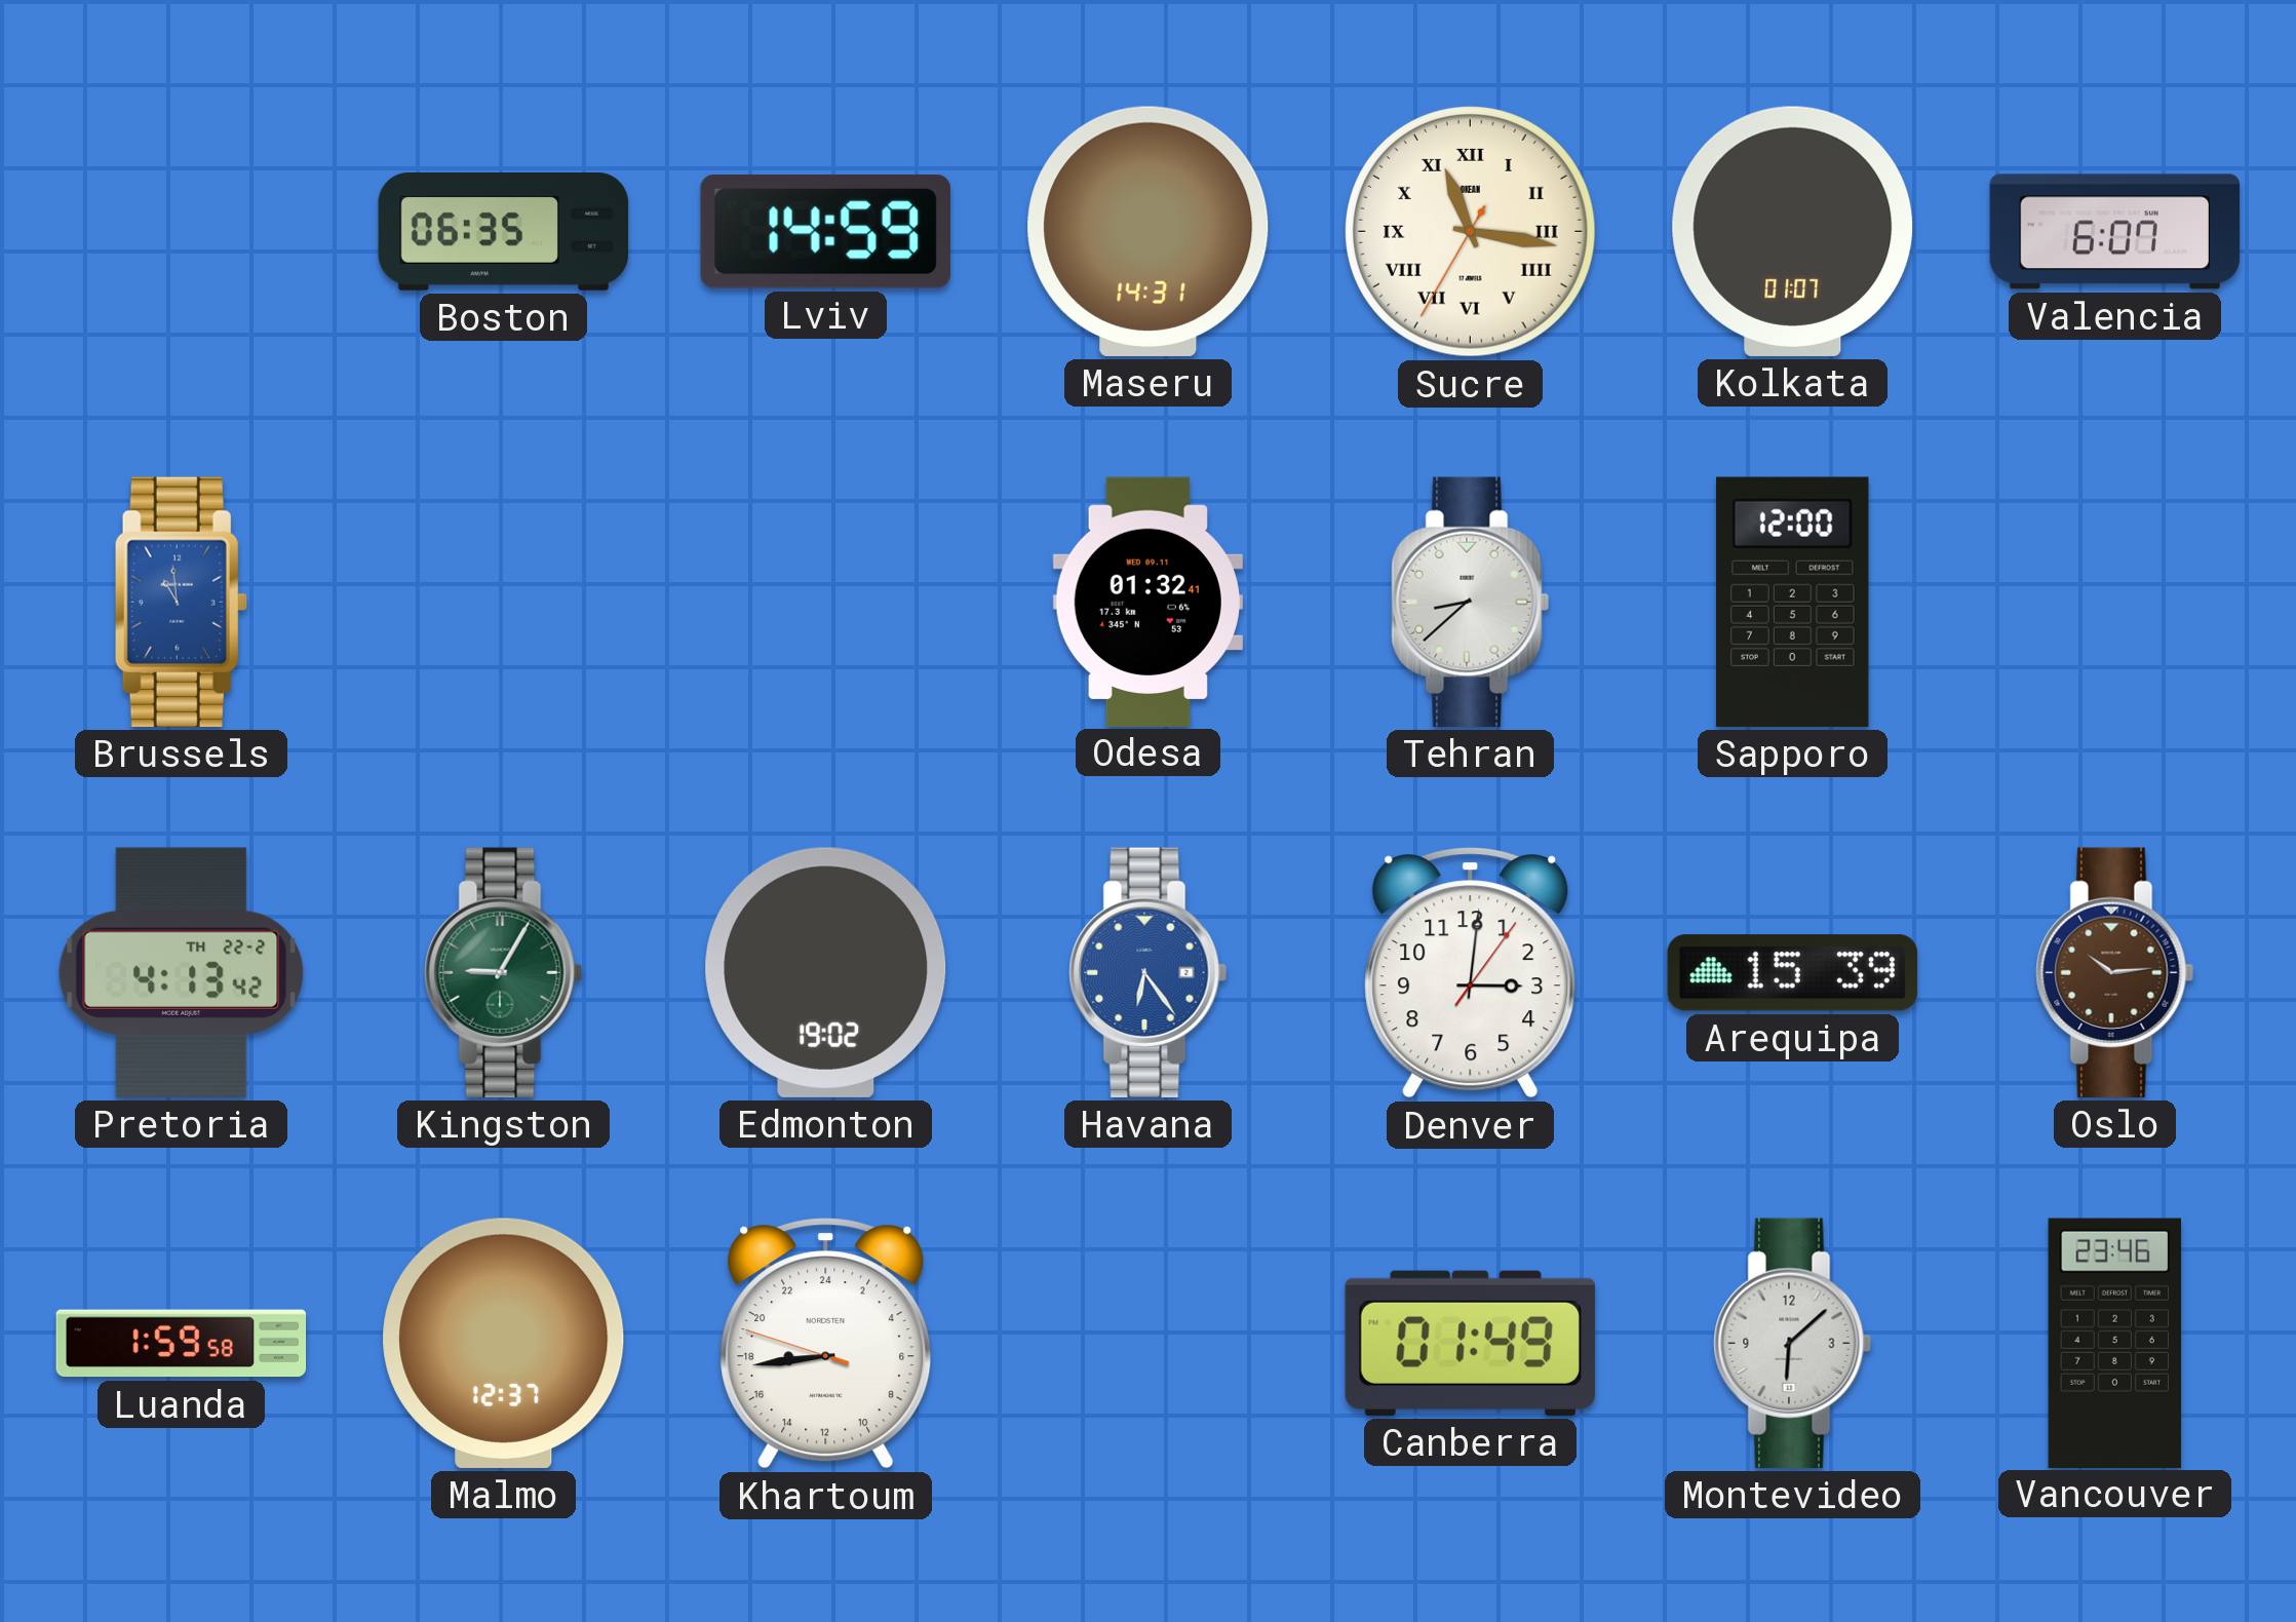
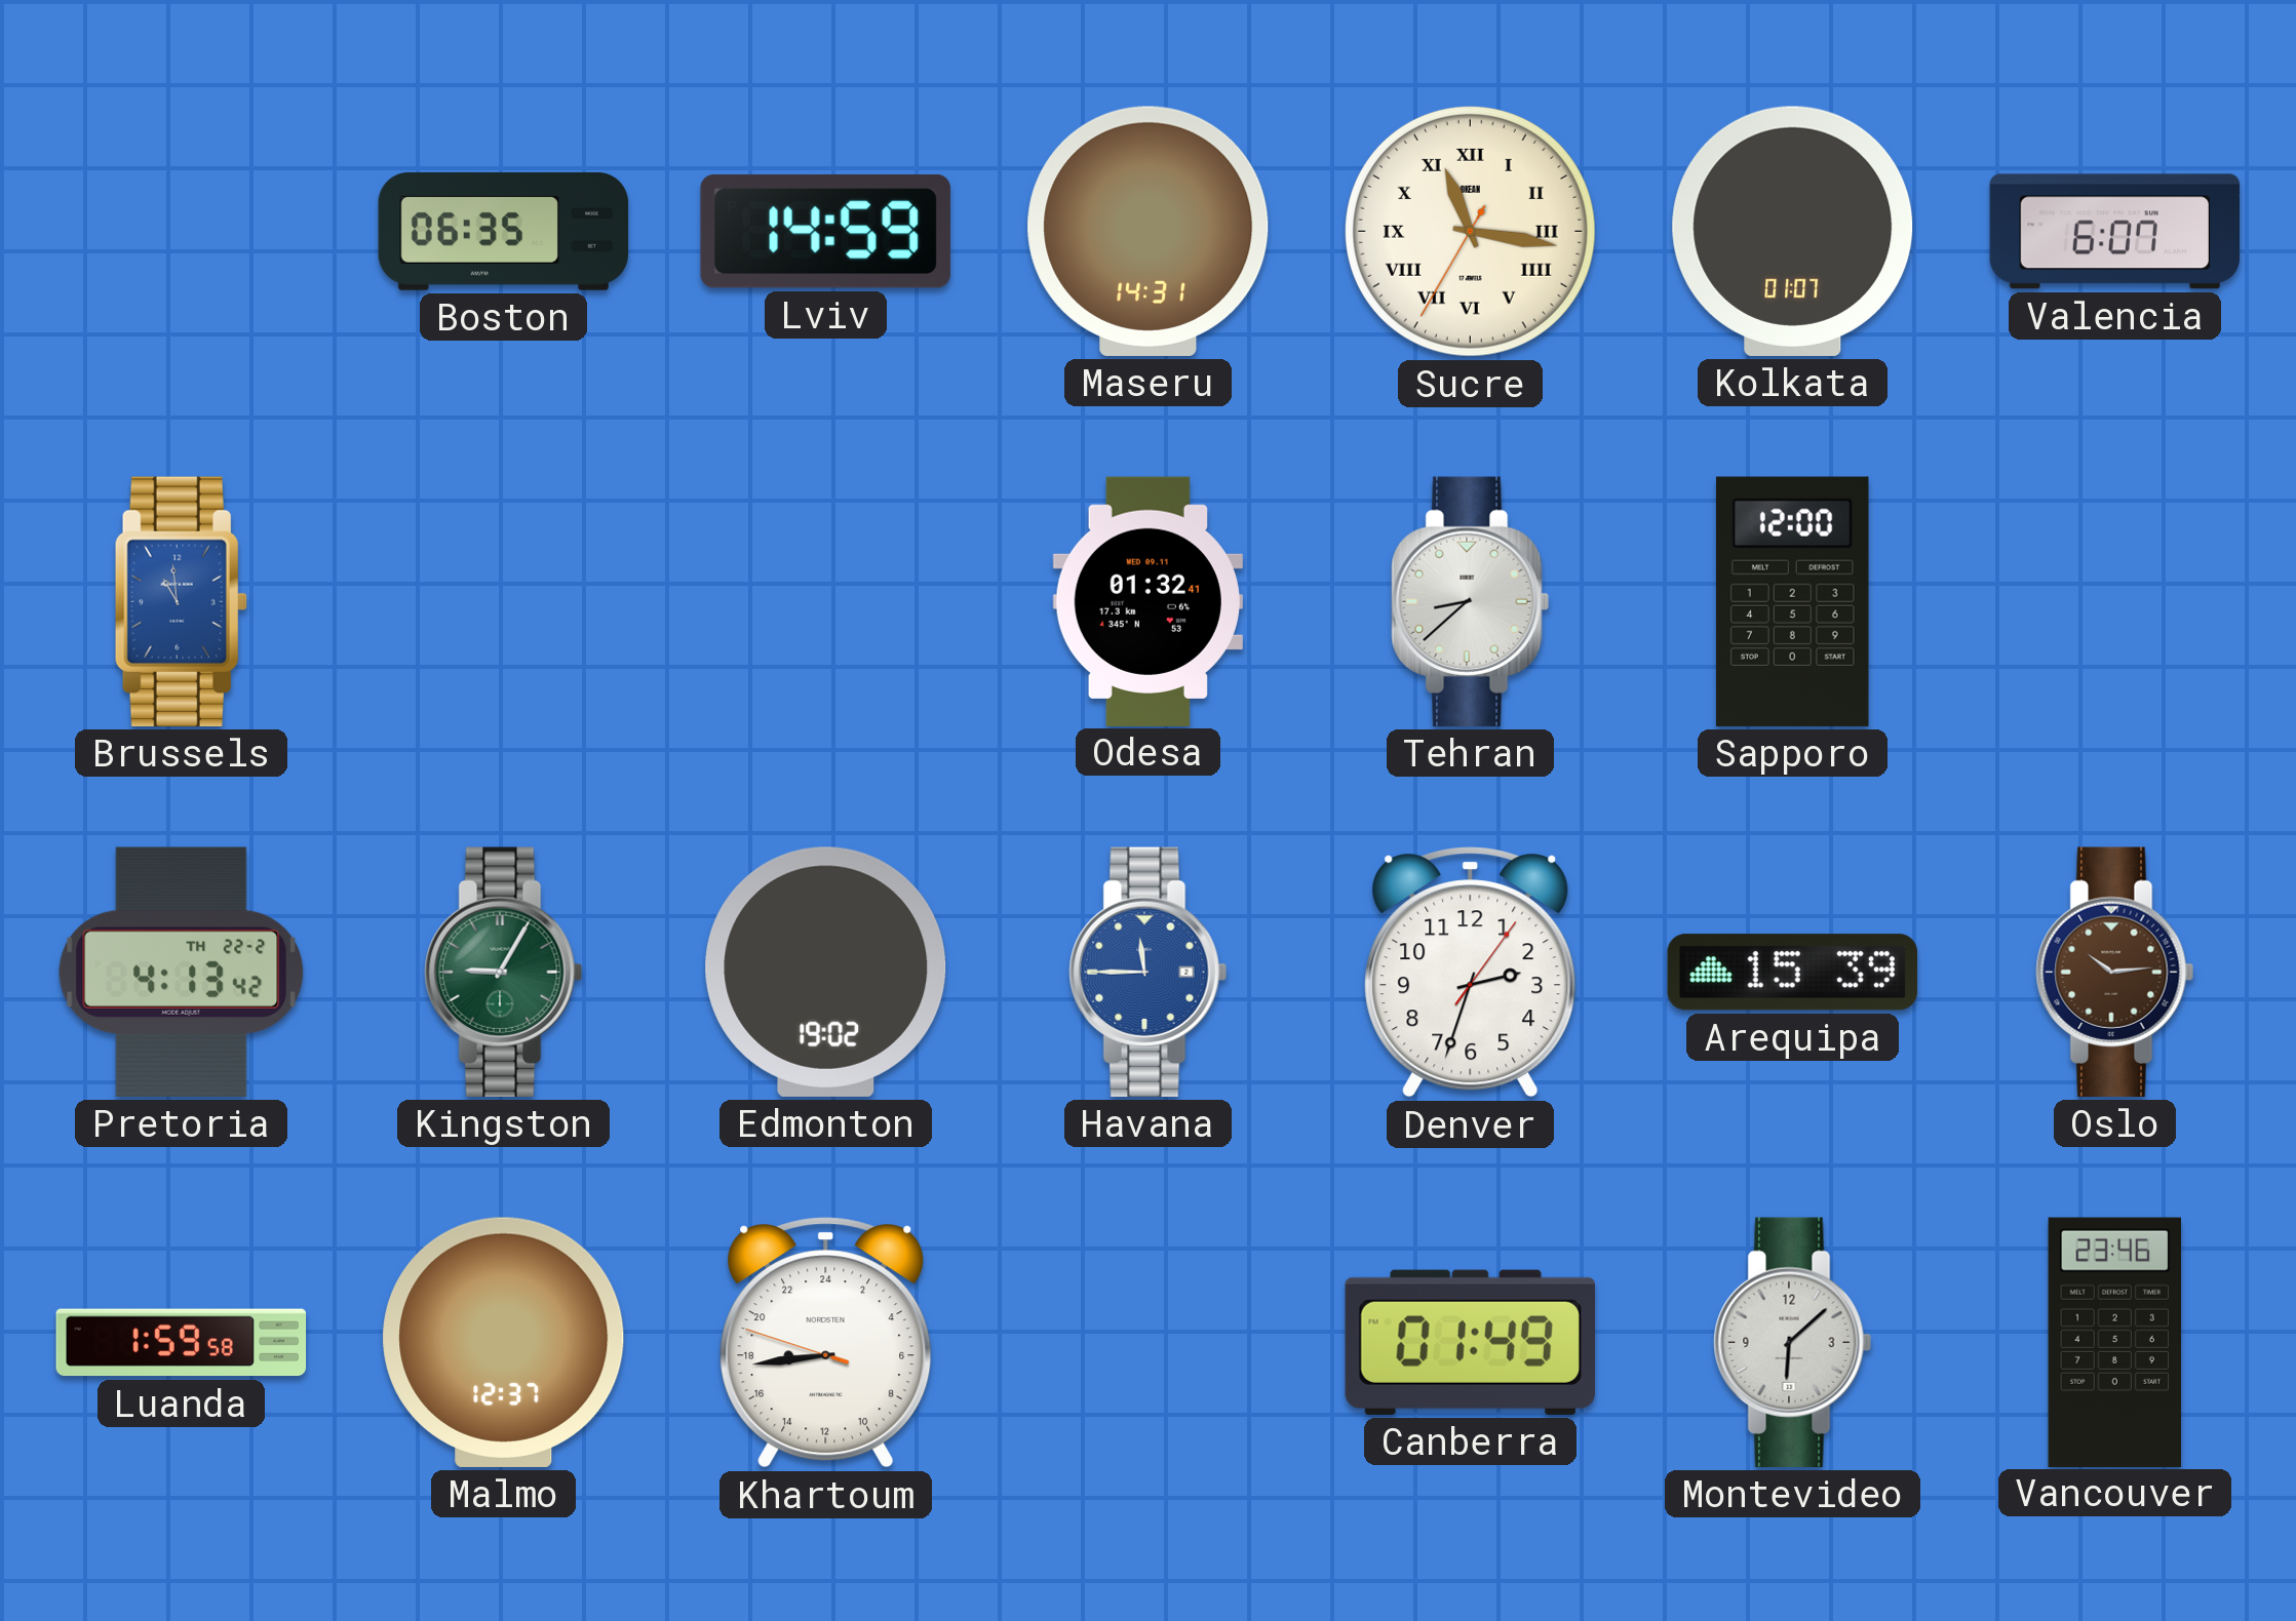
Havana: 6:24 -> 11:45 (1149, 972)
Denver: 3:01 -> 2:33 (1471, 973)
